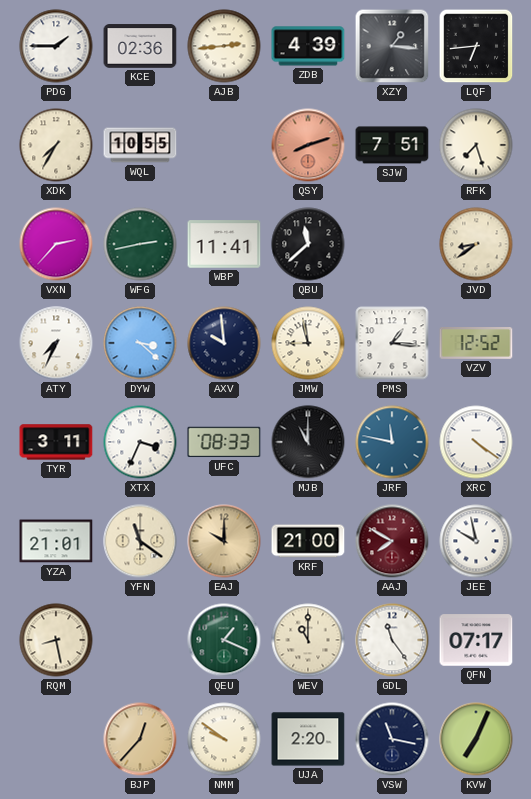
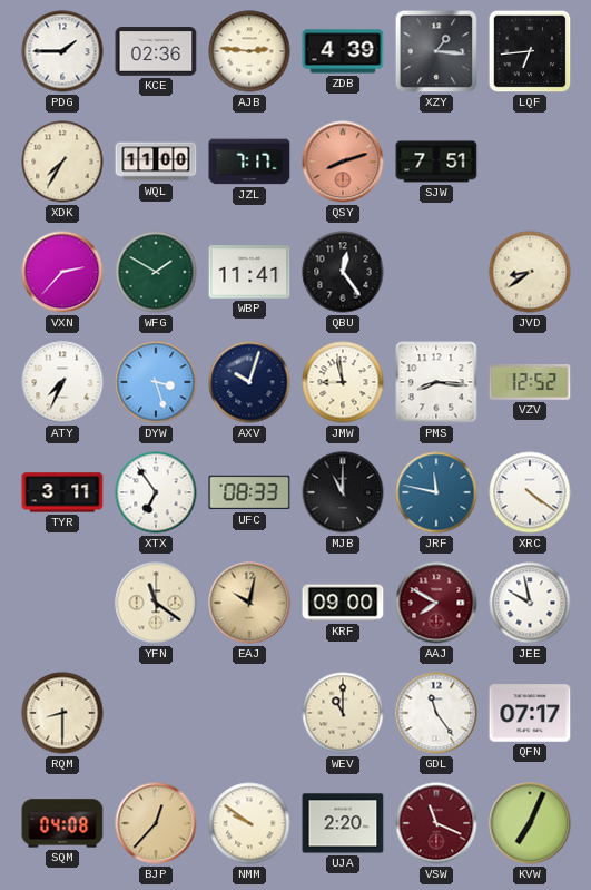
AJB: 2:44 -> 2:46 (249, 51)
WQL: 10:55 -> 11:00 (156, 162)
JZL: none -> 7:17 (249, 162)
RFK: 7:27 -> none (476, 145)
WFG: 2:43 -> 1:50 (156, 272)
QBU: 11:38 -> 12:24 (343, 272)
DYW: 3:22 -> 3:27 (156, 382)
AXV: 9:59 -> 10:03 (249, 382)
PMS: 1:16 -> 8:16 (436, 382)
XTX: 3:34 -> 6:54 (156, 492)
YZA: 21:01 -> none (56, 541)
EAJ: 10:00 -> 10:02 (249, 603)
KRF: 21:00 -> 09:00 (343, 603)
RQM: 8:28 -> 8:30 (62, 713)
QEU: 1:19 -> none (224, 640)
SQM: none -> 04:08 (62, 823)
VSW: 11:17 -> 11:19 (436, 823)
VSW dial: navy -> burgundy (436, 823)
